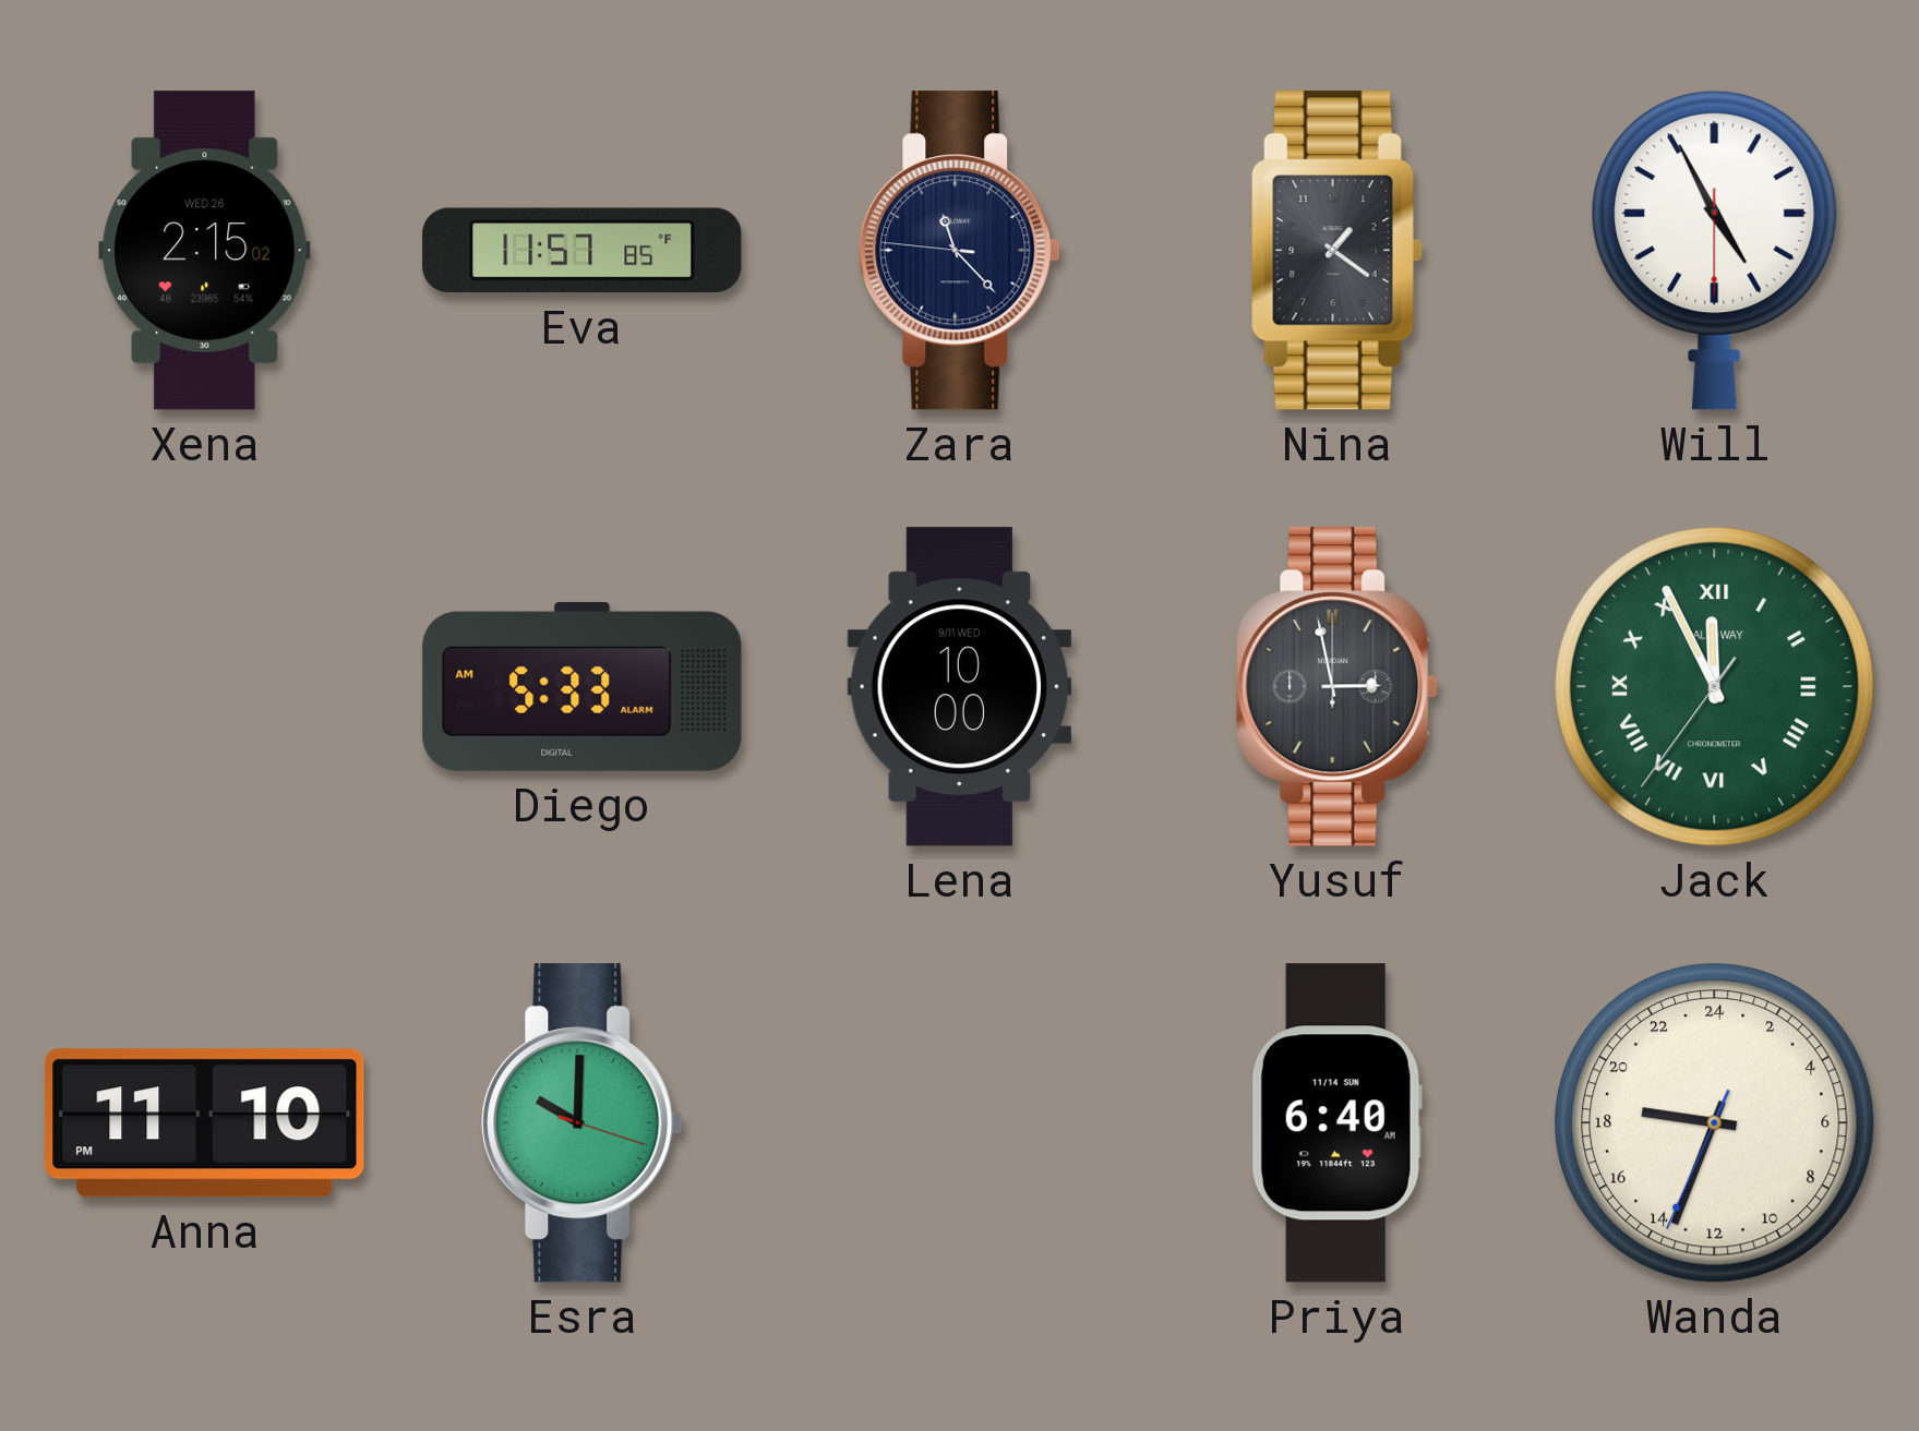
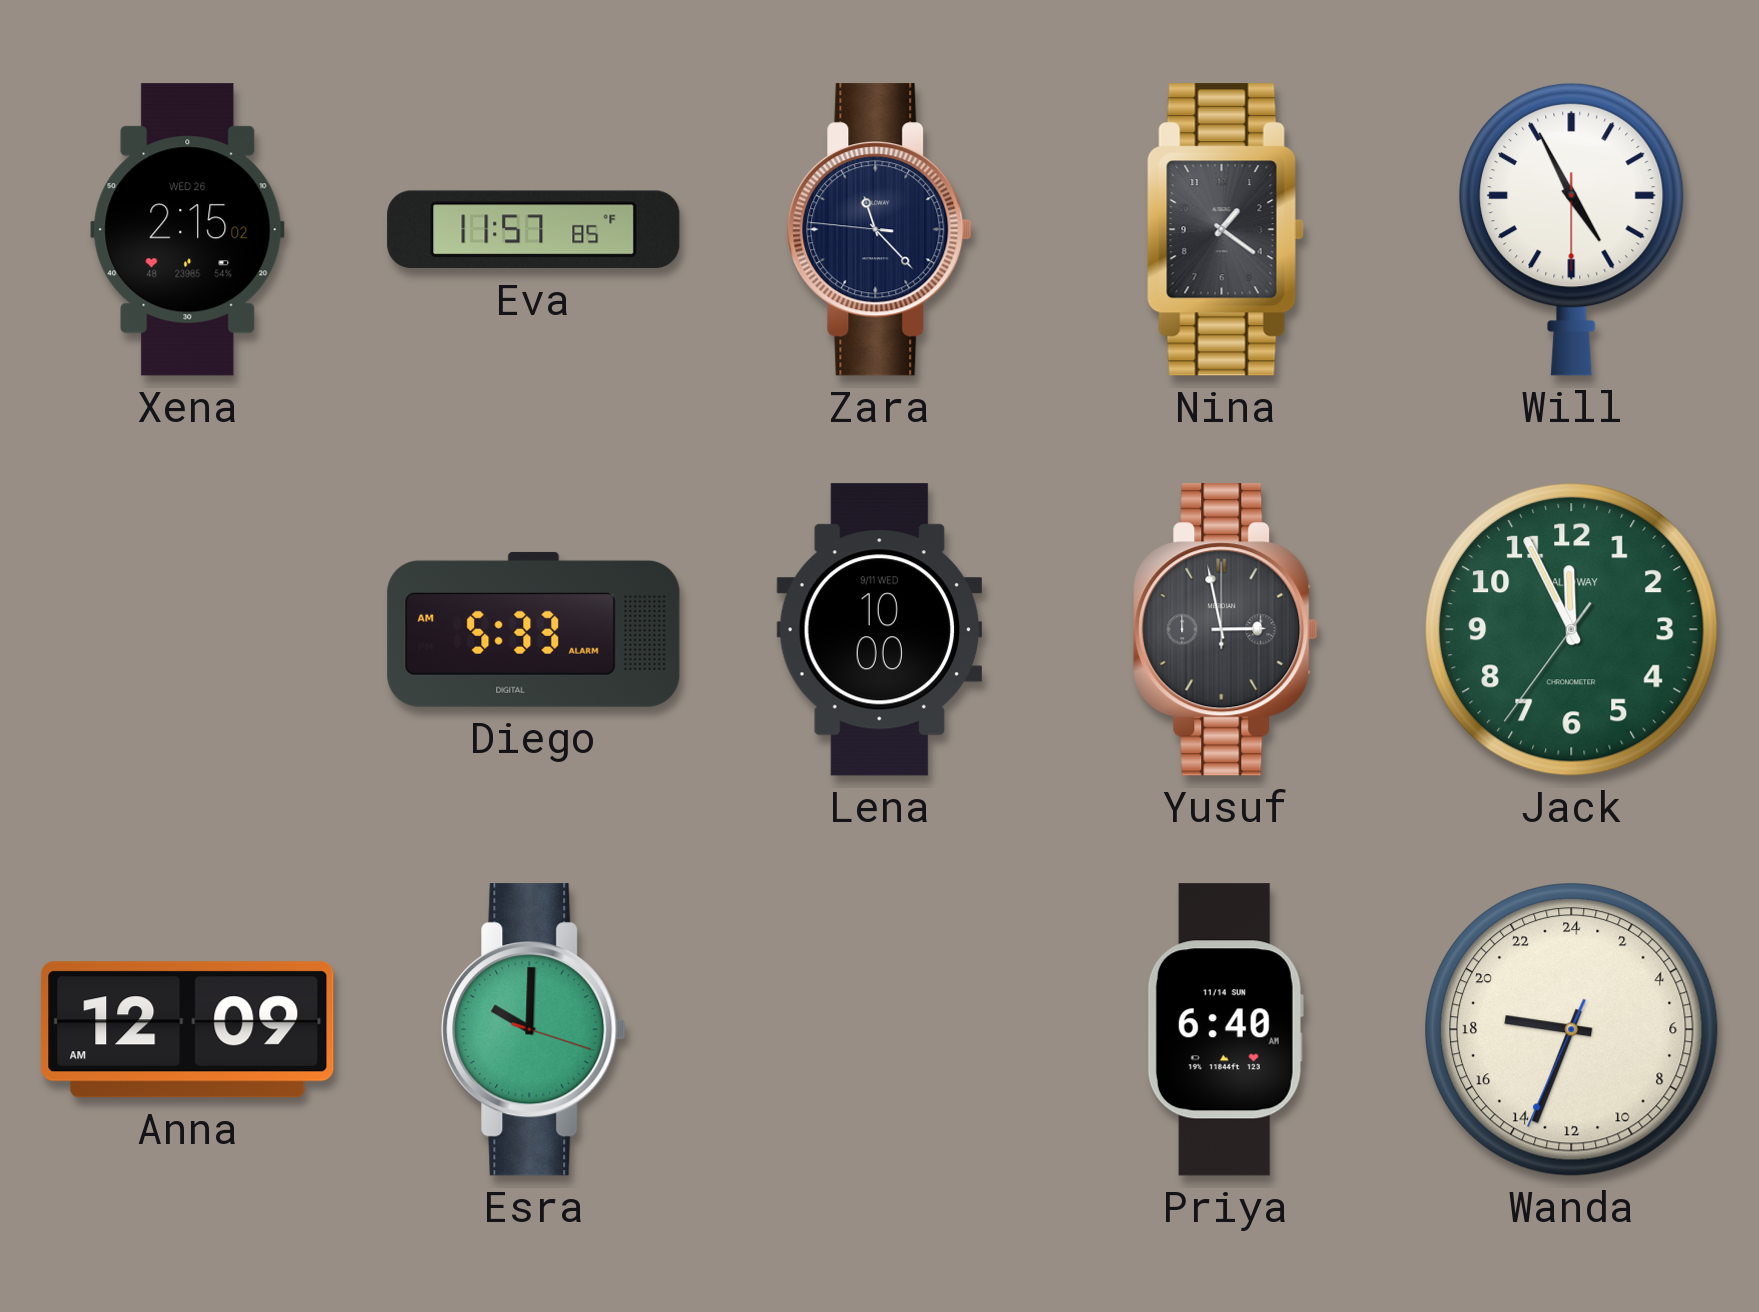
Jack numerals: Roman -> Arabic (1572, 630)
Anna: 11:10 -> 12:09 (188, 1030)
